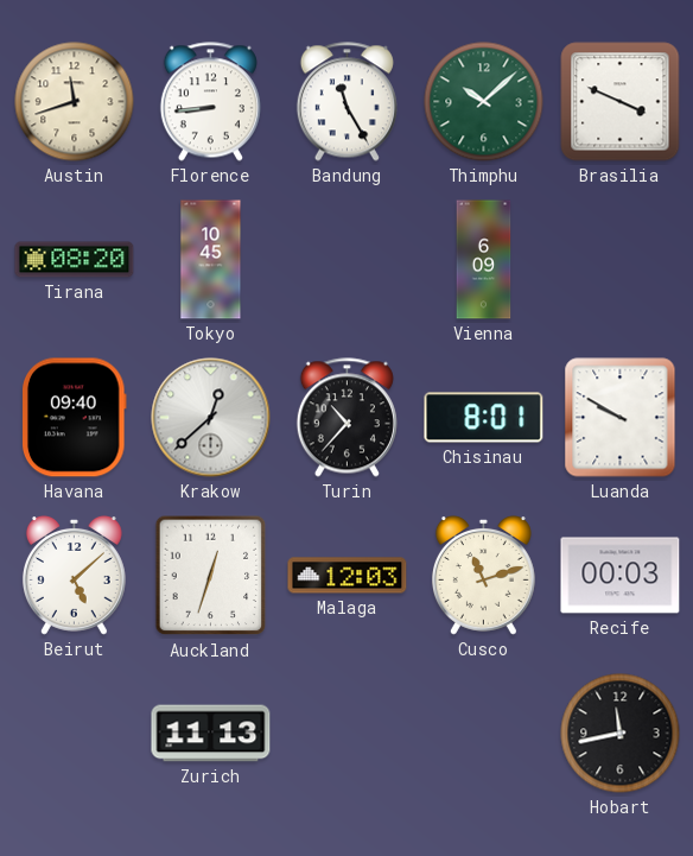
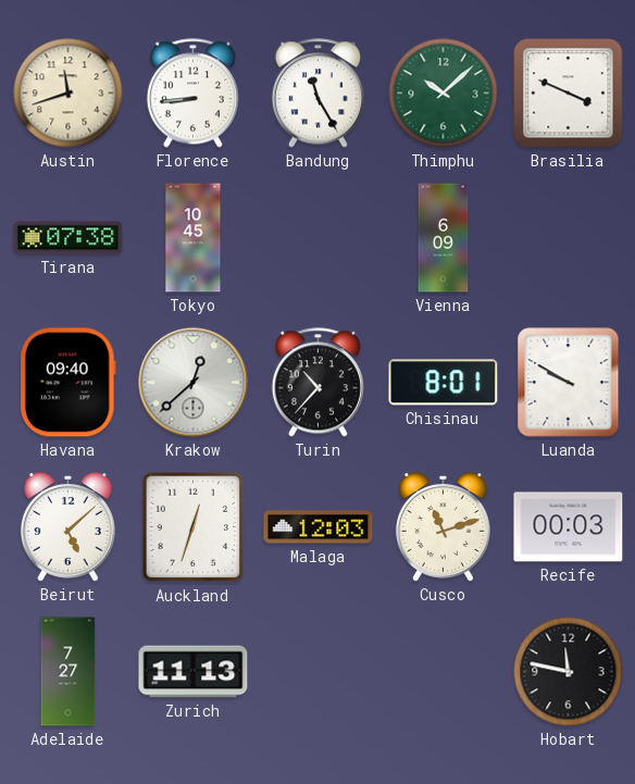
Tirana: 08:20 -> 07:38 (69, 238)
Adelaide: none -> 7:27 (69, 672)
Hobart: 11:43 -> 11:47 (569, 672)
